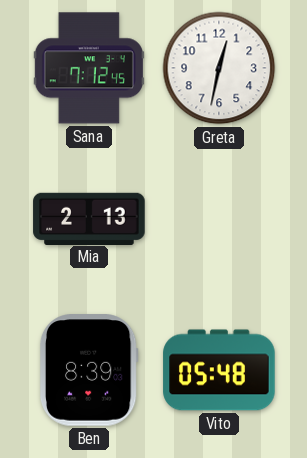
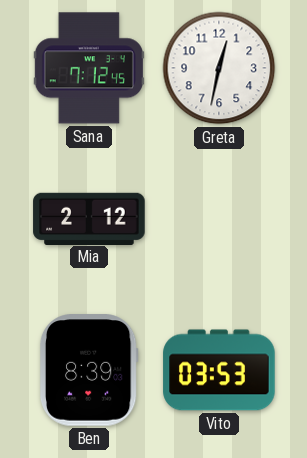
Mia: 2:13 -> 2:12 (89, 218)
Vito: 05:48 -> 03:53 (219, 370)
